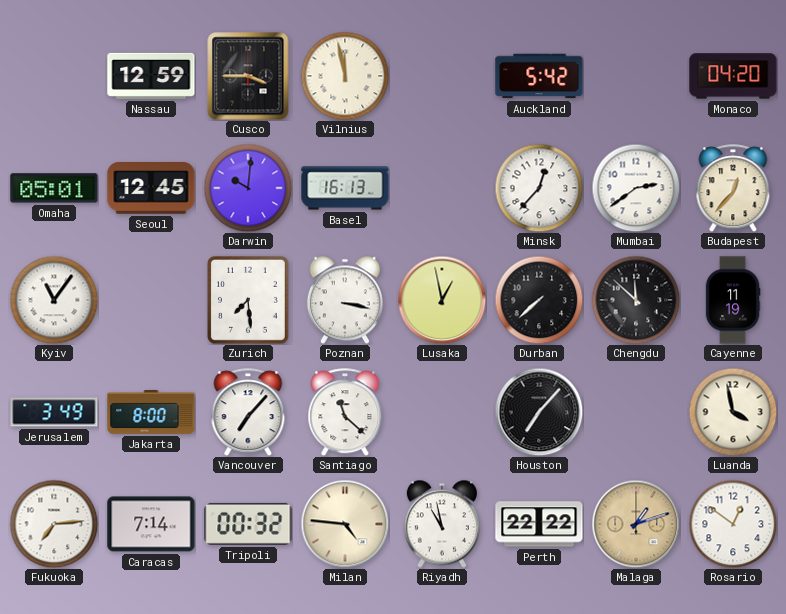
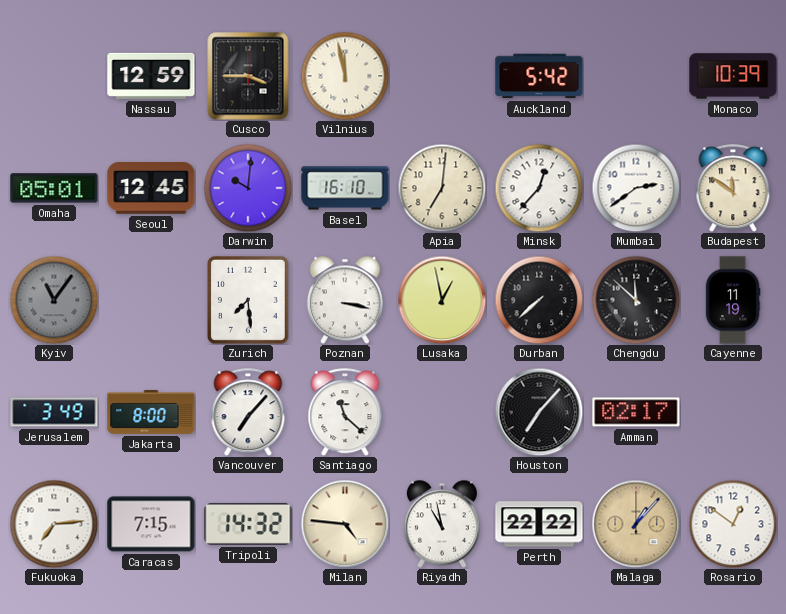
Monaco: 04:20 -> 10:39 (733, 76)
Basel: 16:13 -> 16:10 (345, 188)
Apia: none -> 7:01 (442, 188)
Budapest: 12:37 -> 11:51 (733, 188)
Kyiv dial: white -> grey (54, 300)
Amman: none -> 02:17 (636, 412)
Luanda: 3:58 -> none (733, 412)
Caracas: 7:14 -> 7:15 (151, 524)
Tripoli: 00:32 -> 14:32 (248, 524)
Malaga: 1:12 -> 1:07 (636, 524)
